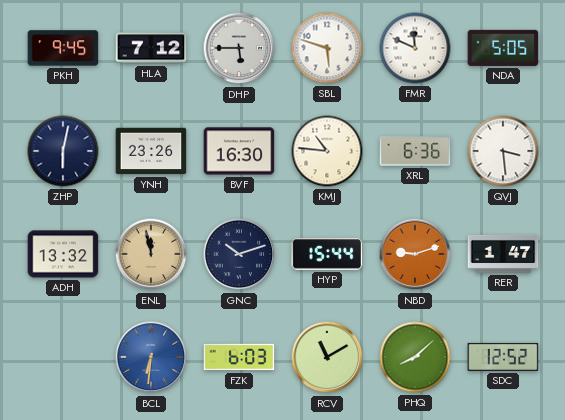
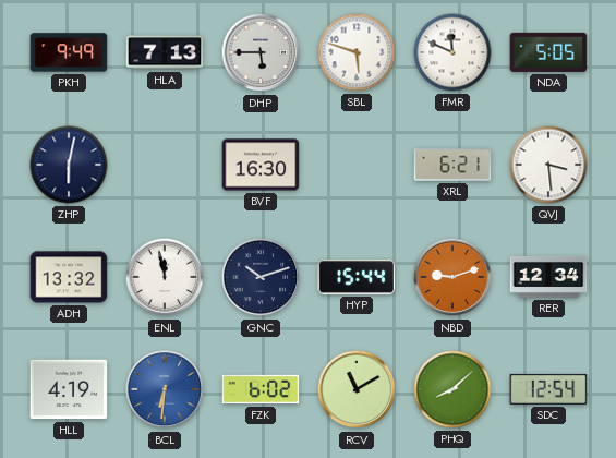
PKH: 9:45 -> 9:49 (69, 52)
HLA: 7:12 -> 7:13 (165, 52)
YNH: 23:26 -> none (151, 151)
KMJ: 10:46 -> none (327, 151)
XRL: 6:36 -> 6:21 (452, 165)
ENL dial: champagne -> white (165, 277)
RER: 1:47 -> 12:34 (548, 277)
HLL: none -> 4:19 (69, 389)
FZK: 6:03 -> 6:02 (261, 389)
SDC: 12:52 -> 12:54 (548, 389)
